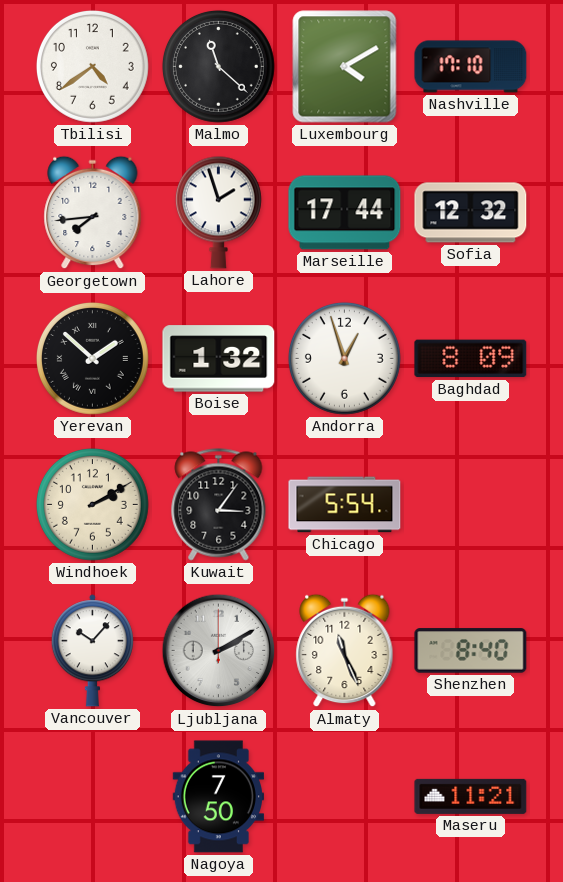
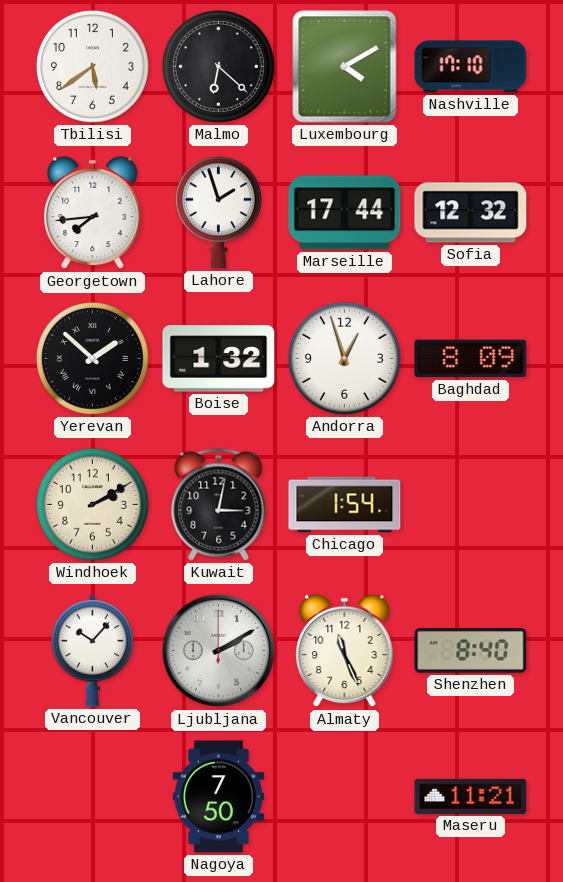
Tbilisi: 4:39 -> 5:39 (92, 66)
Malmo: 11:22 -> 6:22 (218, 66)
Kuwait: 3:06 -> 3:02 (219, 505)
Chicago: 5:54 -> 1:54 (345, 505)
